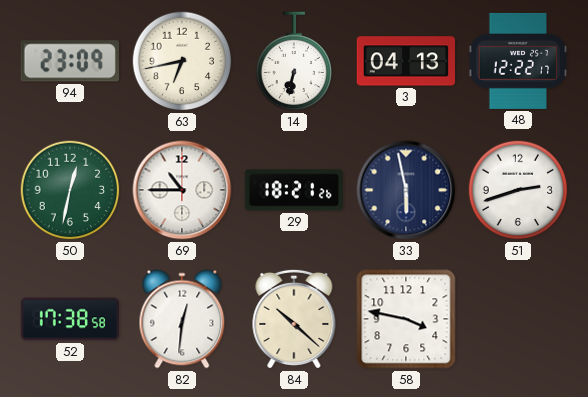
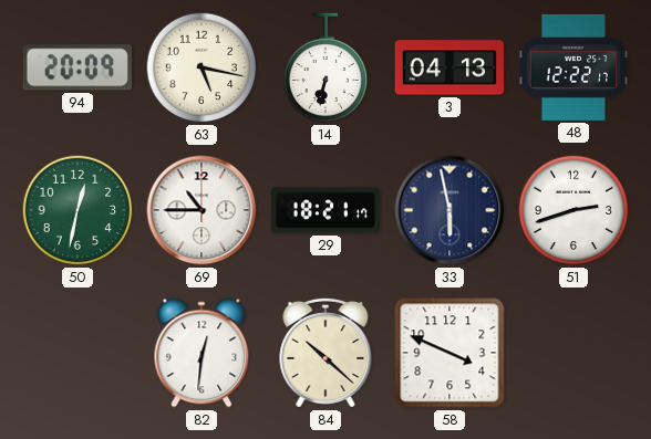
94: 23:09 -> 20:09 (77, 67)
63: 6:43 -> 5:17 (201, 67)
29: 18:21:26 -> 18:21:17 (325, 210)
52: 17:38 -> none (69, 319)
58: 3:47 -> 3:49 (449, 353)
